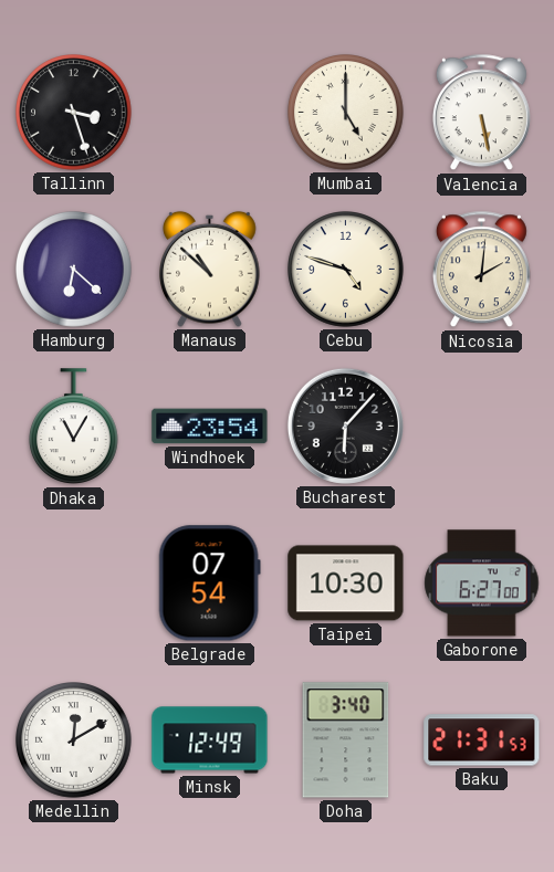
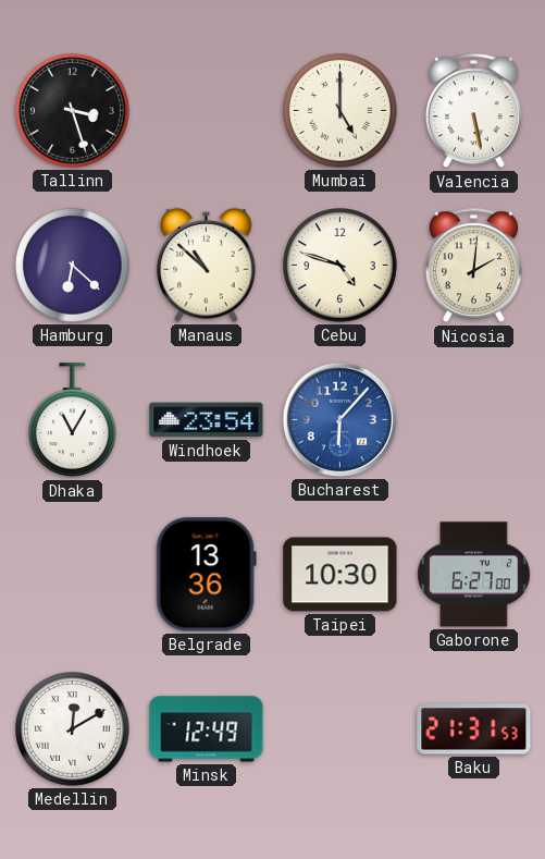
Bucharest dial: black -> blue (339, 419)
Belgrade: 07:54 -> 13:36 (206, 575)
Doha: 3:40 -> none (346, 740)
